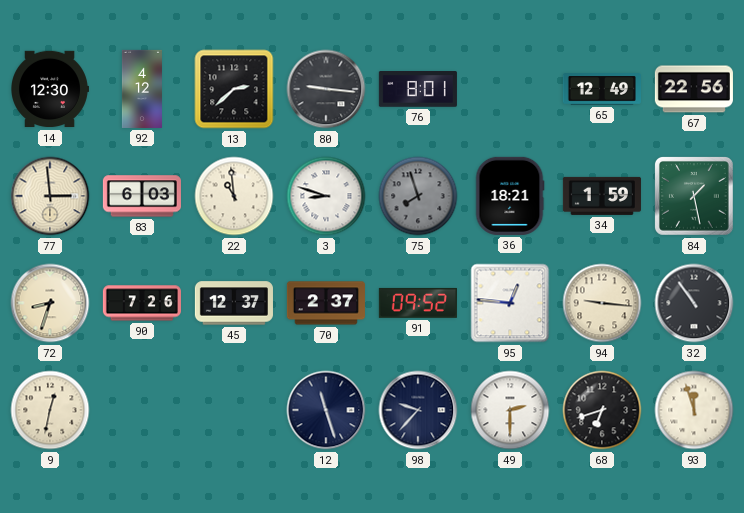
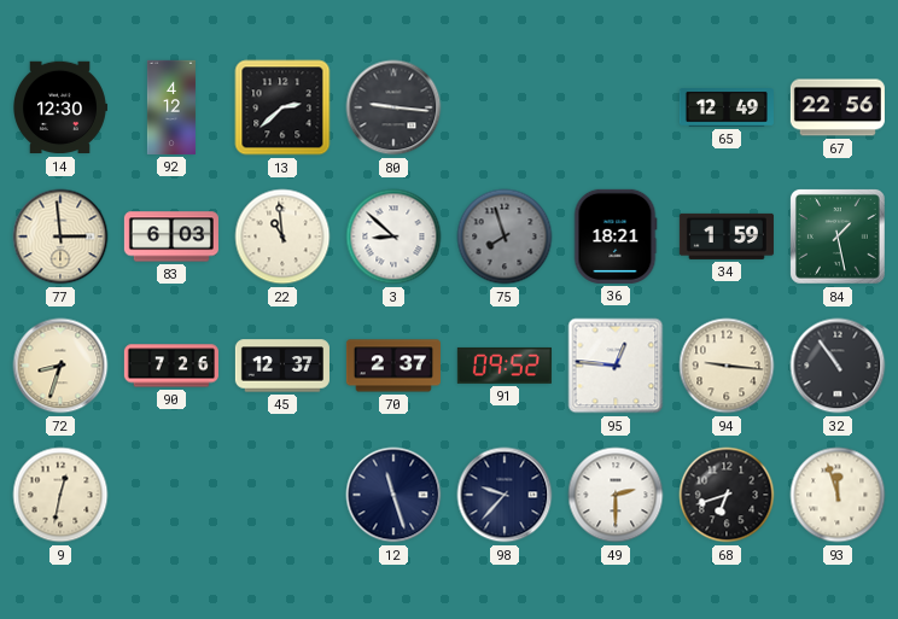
76: 8:01 -> none (418, 90)
3: 8:48 -> 8:52 (393, 236)
